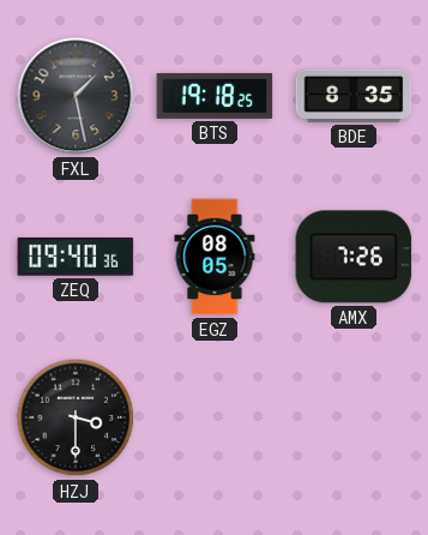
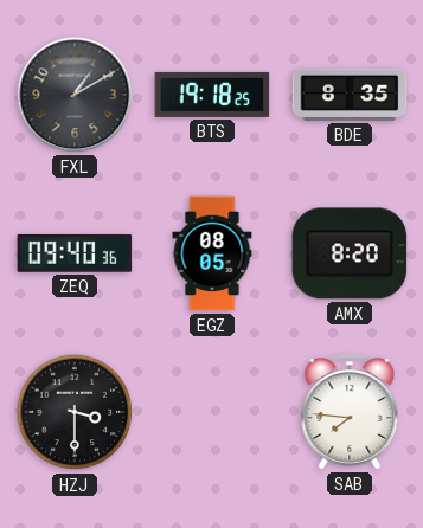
FXL: 1:28 -> 1:10 (75, 95)
AMX: 7:26 -> 8:20 (350, 253)
SAB: none -> 7:46 (350, 412)
